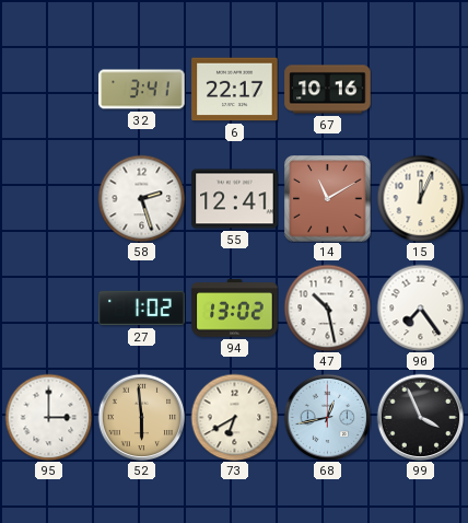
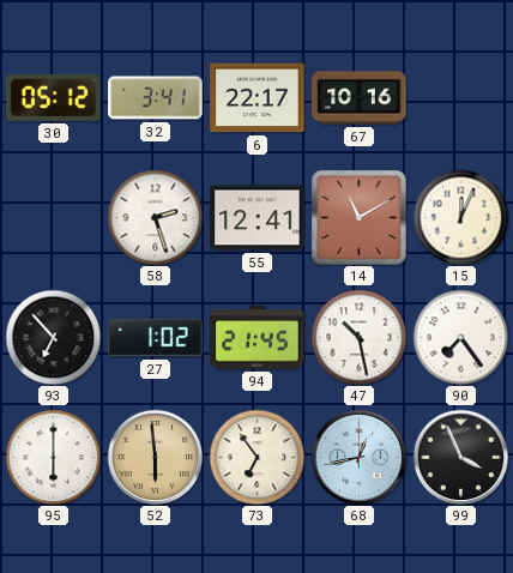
30: none -> 05:12 (54, 97)
93: none -> 6:53 (53, 337)
94: 13:02 -> 21:45 (258, 338)
95: 3:00 -> 6:00 (53, 457)
73: 6:40 -> 6:54 (256, 457)
